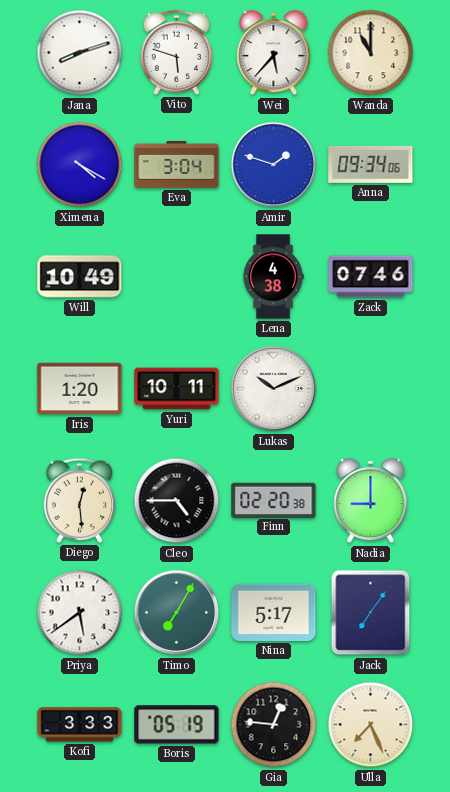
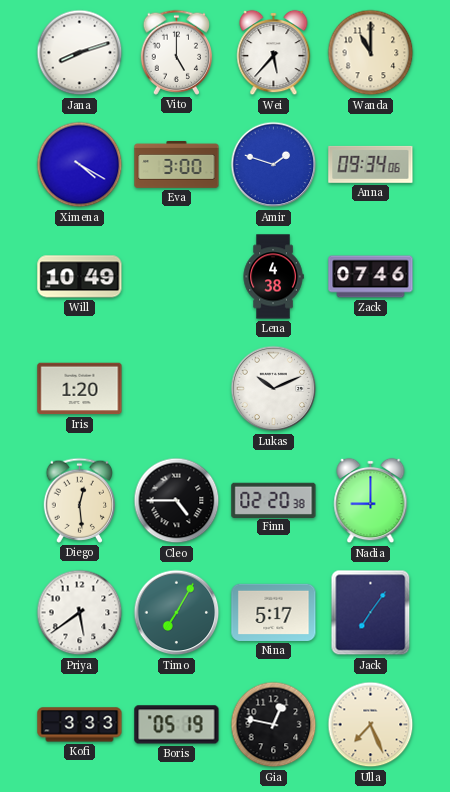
Vito: 5:48 -> 5:00 (177, 52)
Eva: 3:04 -> 3:00 (177, 164)
Yuri: 10:11 -> none (177, 389)
Gia: 12:46 -> 12:47 (274, 725)
